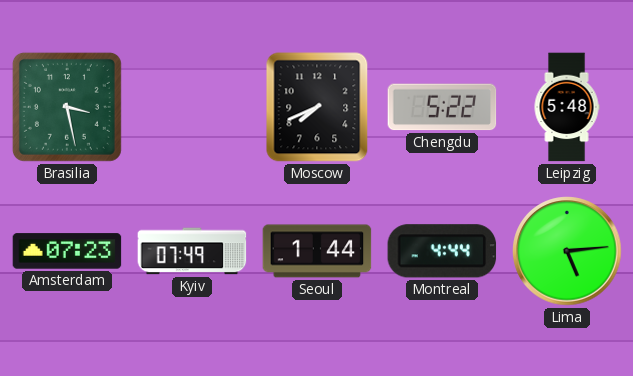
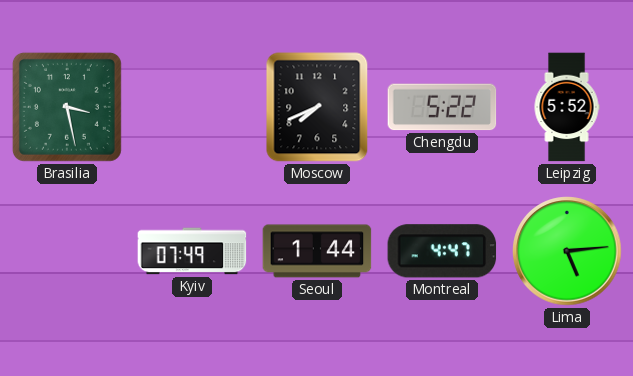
Leipzig: 5:48 -> 5:52 (567, 107)
Amsterdam: 07:23 -> none (67, 251)
Montreal: 4:44 -> 4:47 (442, 251)
